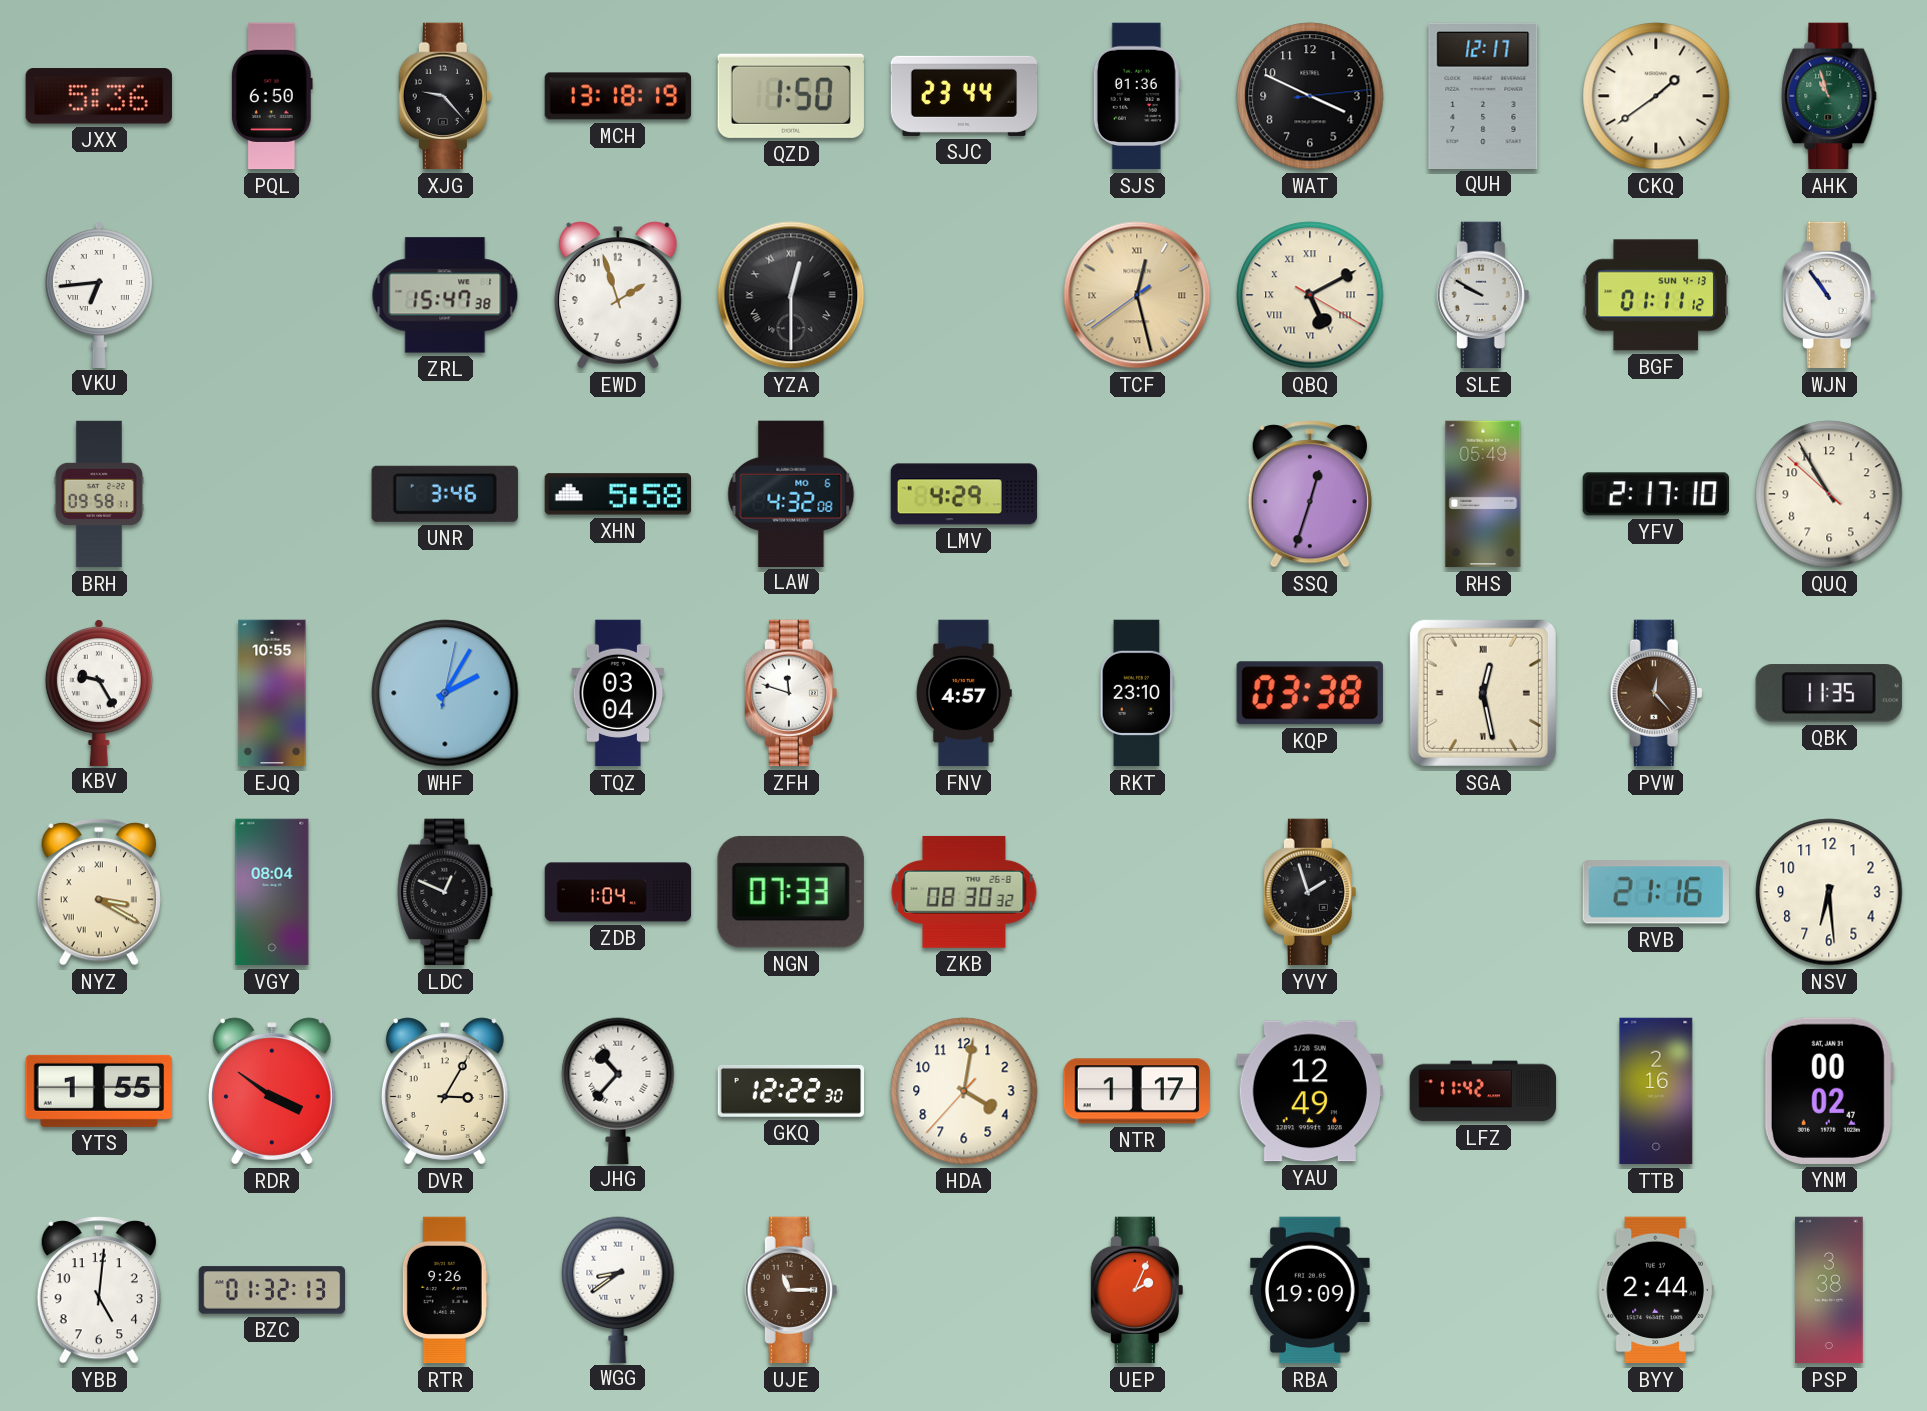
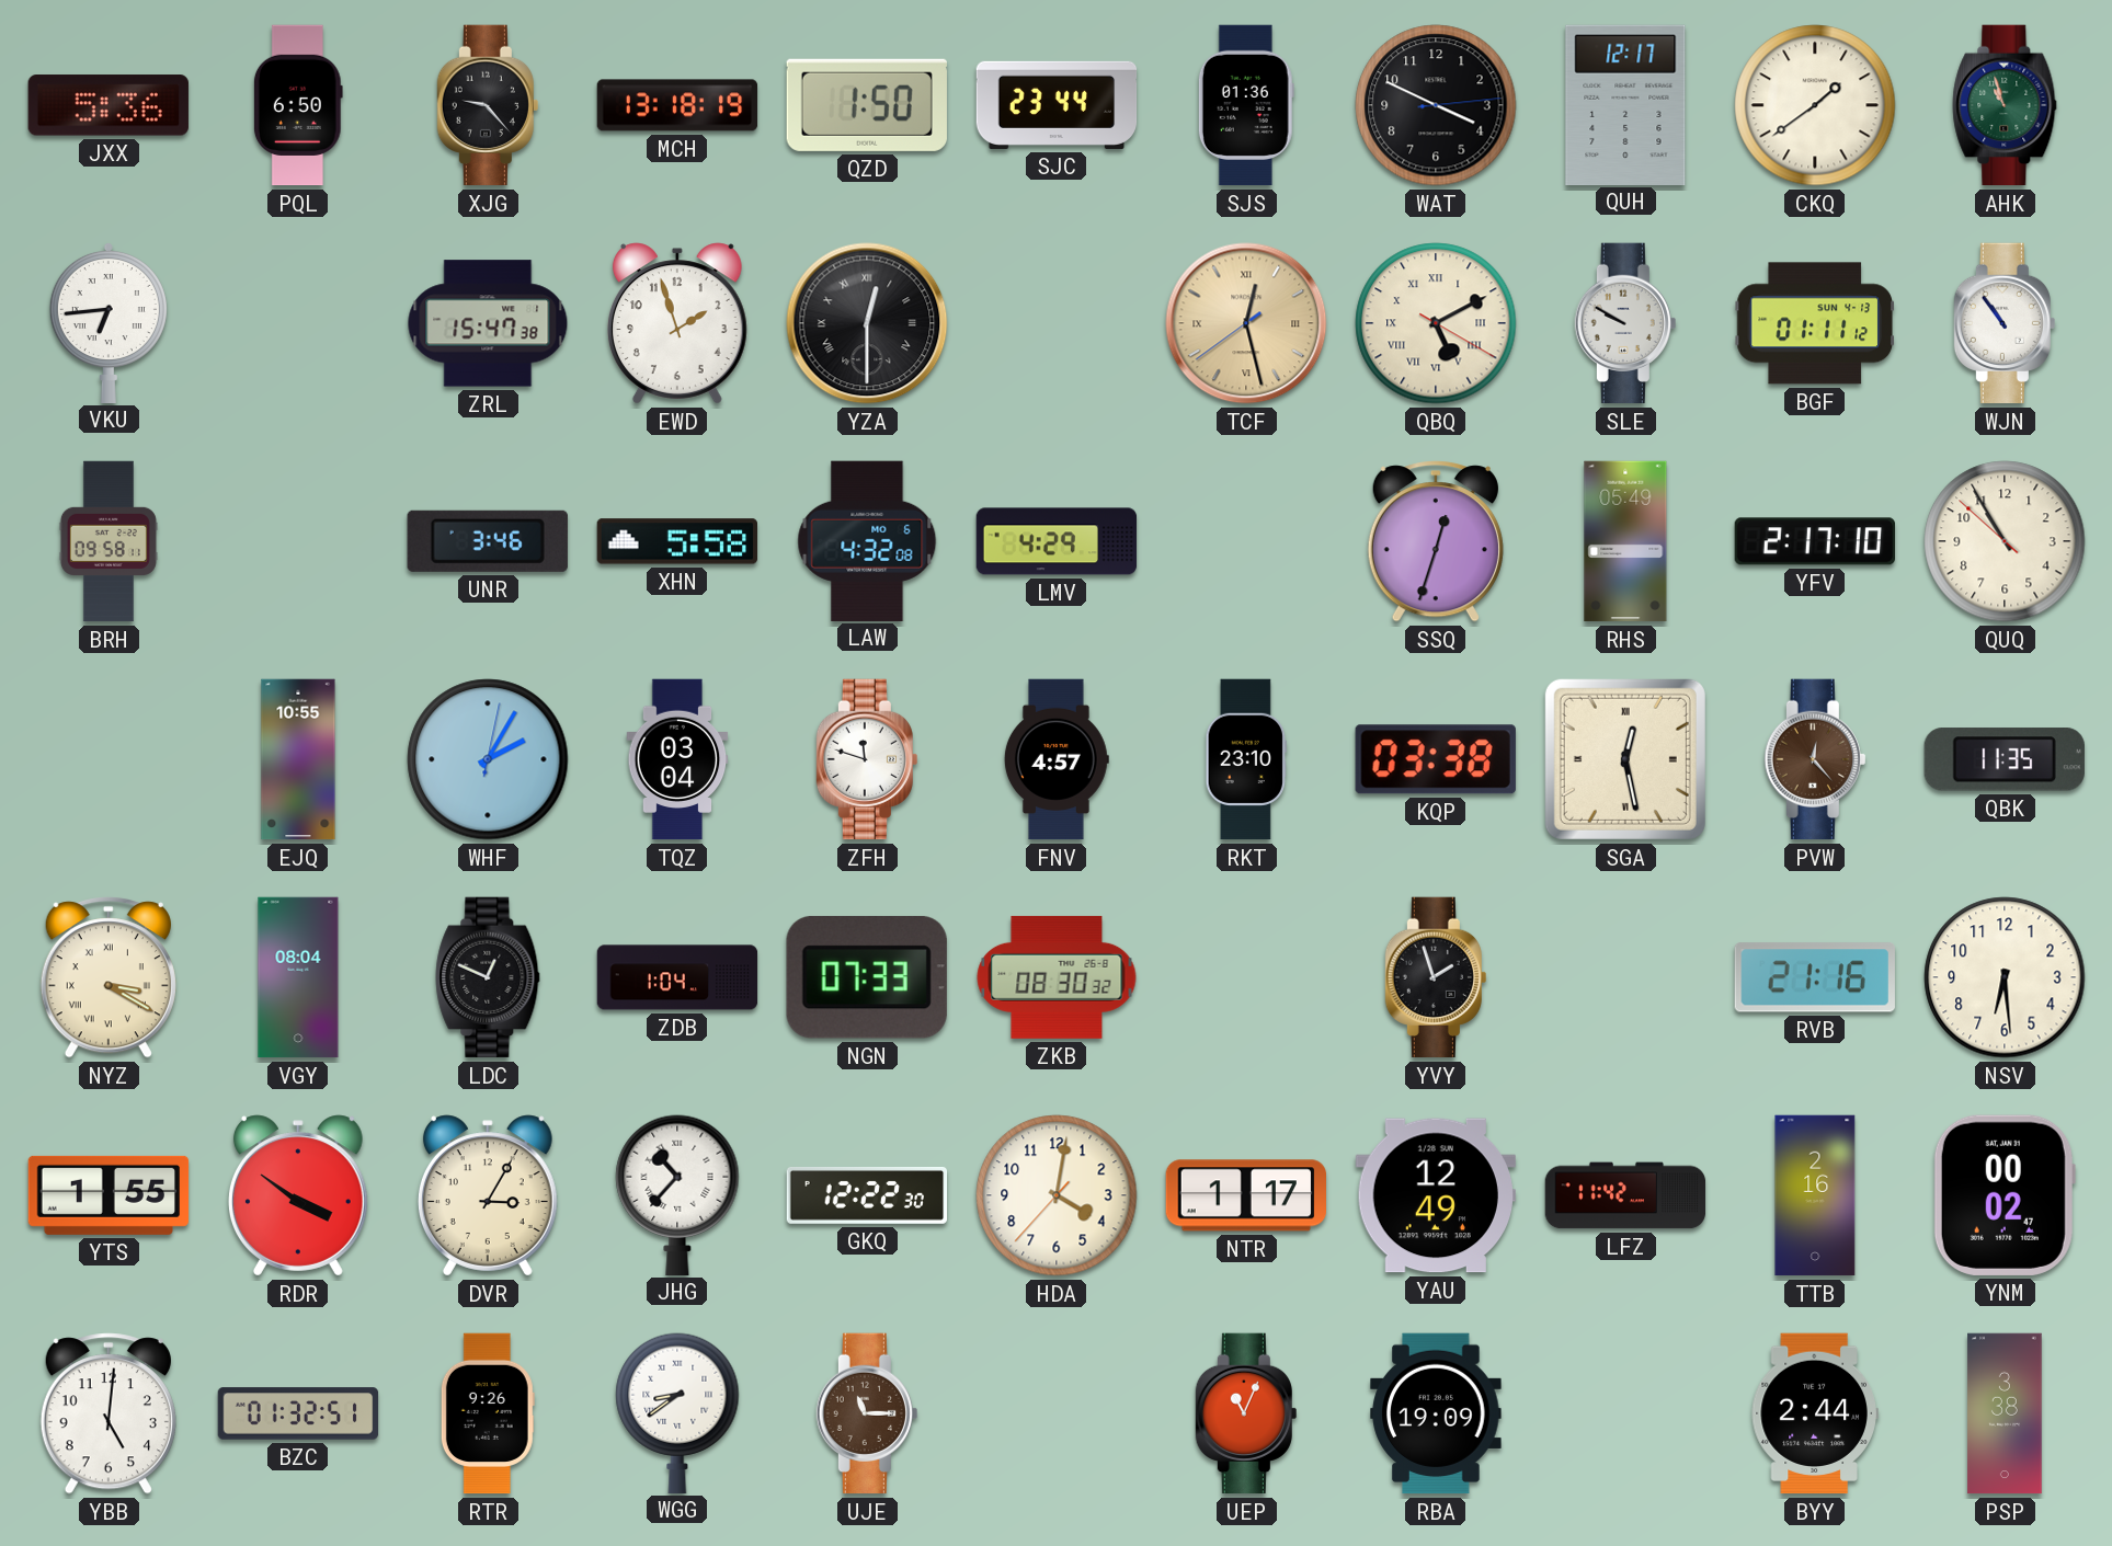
KBV: 9:25 -> none (99, 692)
BZC: 01:32:13 -> 01:32:51 (298, 1413)
UEP: 2:04 -> 11:04 (1246, 1413)
